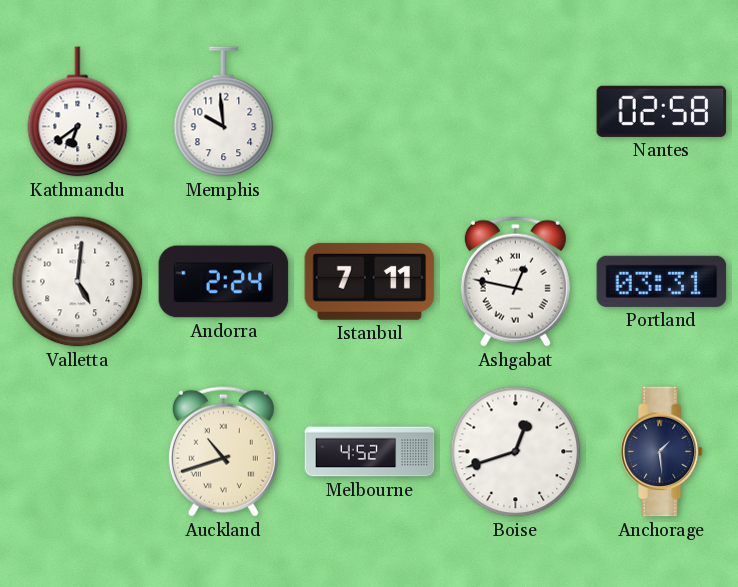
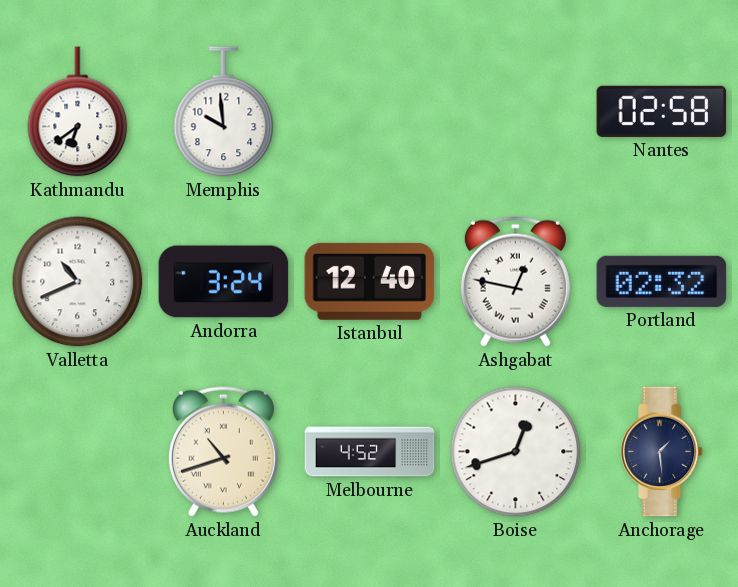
Valletta: 5:01 -> 10:41 (78, 282)
Andorra: 2:24 -> 3:24 (224, 282)
Istanbul: 7:11 -> 12:40 (370, 281)
Portland: 03:31 -> 02:32 (662, 281)
